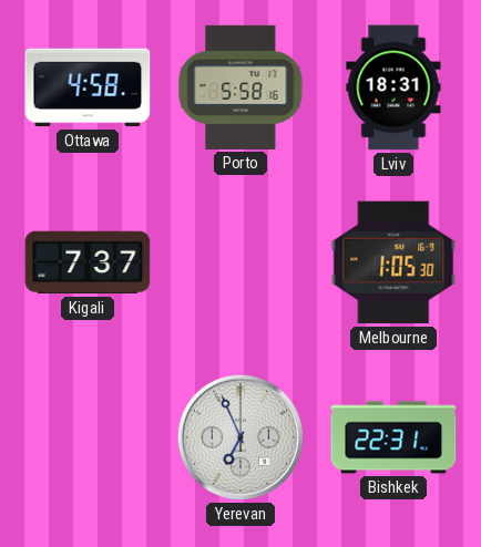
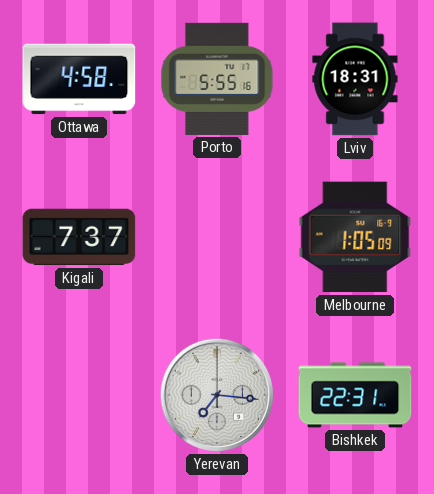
Porto: 5:58 -> 5:55 (217, 79)
Melbourne: 1:05:30 -> 1:05:09 (355, 237)
Yerevan: 6:56 -> 7:16 (217, 395)
